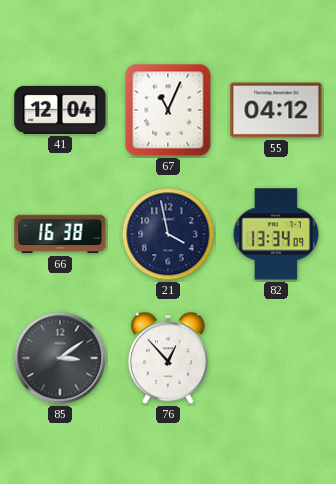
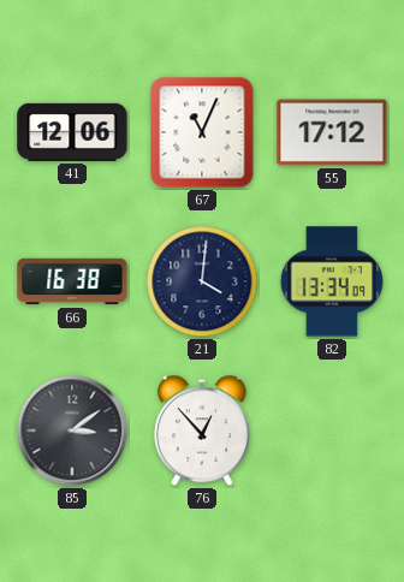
41: 12:04 -> 12:06 (72, 132)
55: 04:12 -> 17:12 (332, 132)
21: 3:58 -> 4:01 (202, 281)
